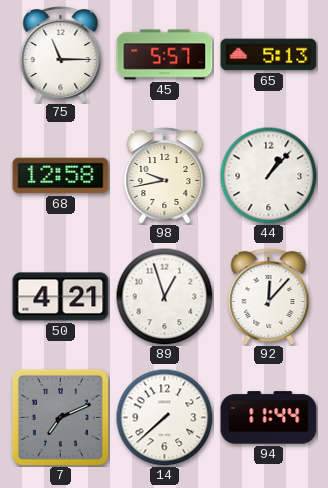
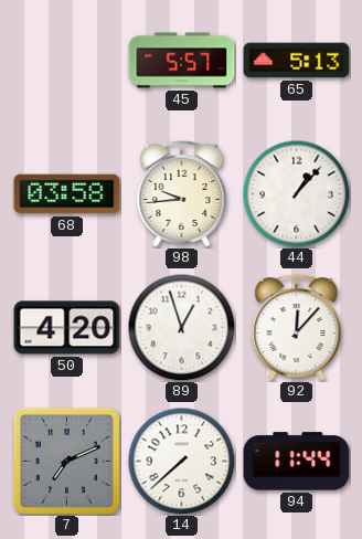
75: 11:15 -> none (61, 55)
68: 12:58 -> 03:58 (67, 194)
98: 9:43 -> 9:44 (182, 194)
50: 4:21 -> 4:20 (67, 328)
